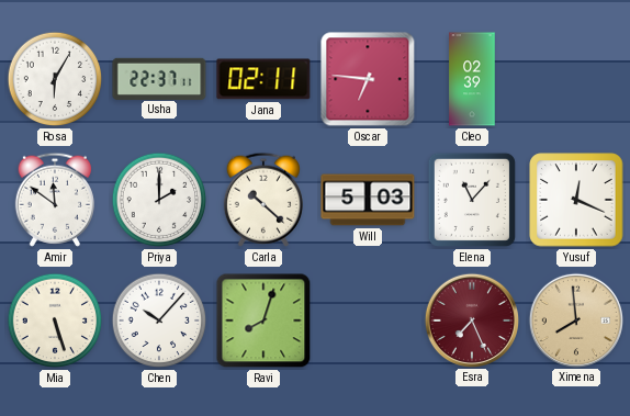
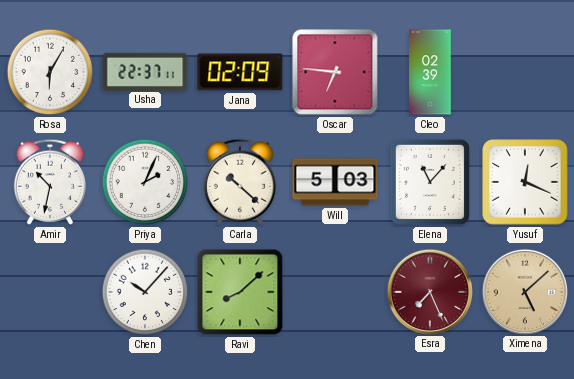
Jana: 02:11 -> 02:09 (240, 72)
Amir: 11:51 -> 10:32 (50, 182)
Priya: 2:00 -> 2:04 (145, 182)
Mia: 5:27 -> none (55, 321)
Ravi: 8:03 -> 8:08 (240, 292)
Ximena: 7:59 -> 5:08 (524, 291)
